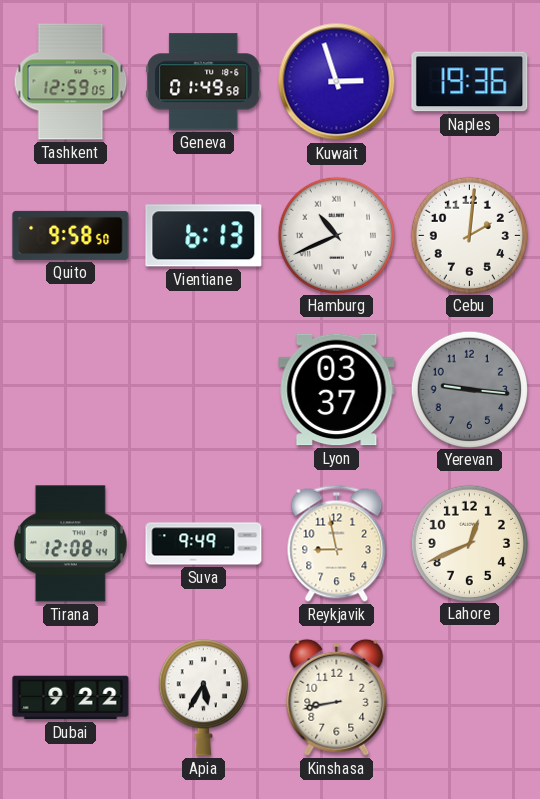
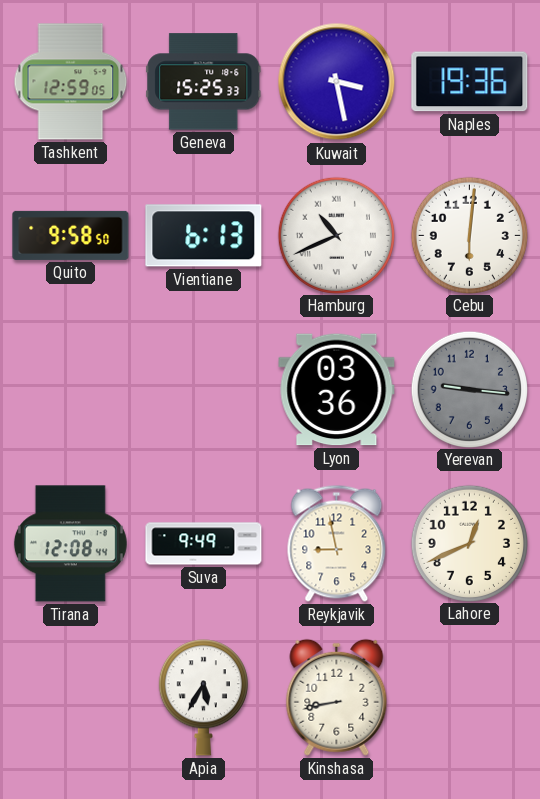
Geneva: 01:49 -> 15:25 (204, 82)
Kuwait: 2:57 -> 3:28 (337, 82)
Cebu: 2:01 -> 6:01 (469, 235)
Lyon: 03:37 -> 03:36 (337, 390)
Dubai: 9:22 -> none (71, 698)
